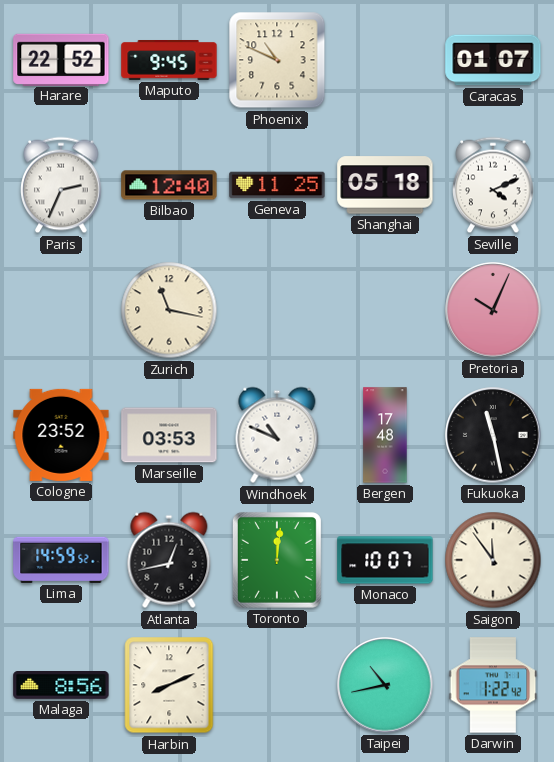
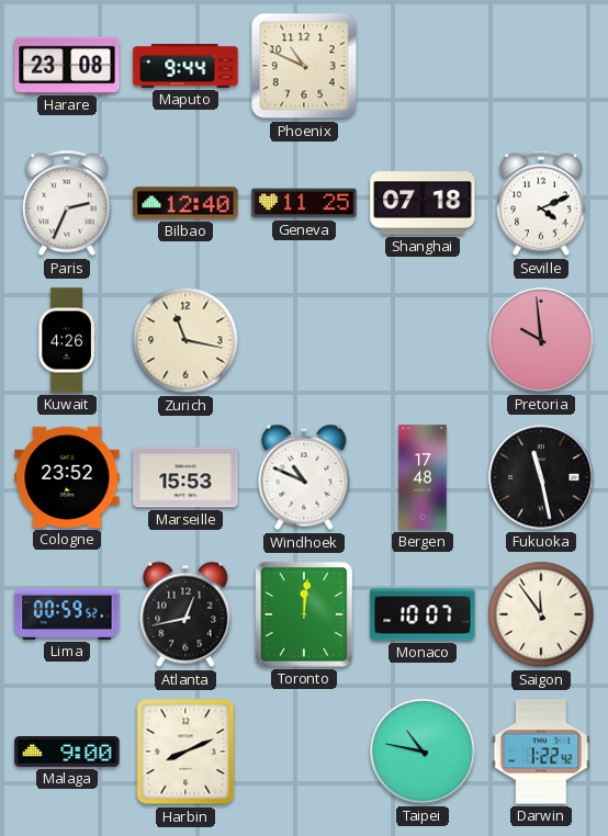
Harare: 22:52 -> 23:08 (67, 65)
Maputo: 9:45 -> 9:44 (185, 67)
Caracas: 01:07 -> none (493, 60)
Shanghai: 05:18 -> 07:18 (423, 203)
Kuwait: none -> 4:26 (67, 340)
Pretoria: 10:04 -> 9:59 (541, 340)
Marseille: 03:53 -> 15:53 (185, 477)
Lima: 14:59 -> 00:59 (67, 614)
Malaga: 8:56 -> 9:00 (67, 753)
Taipei: 10:43 -> 10:47 (423, 752)
